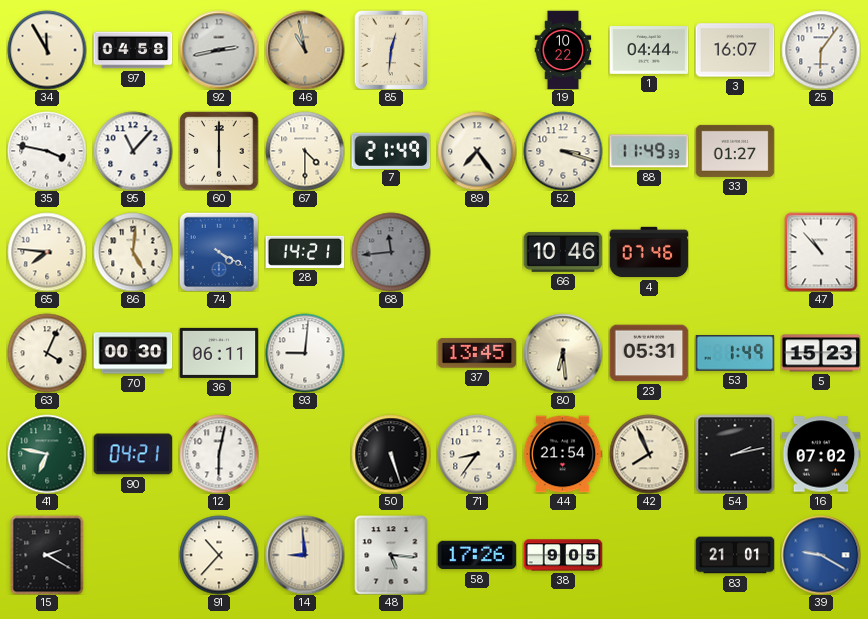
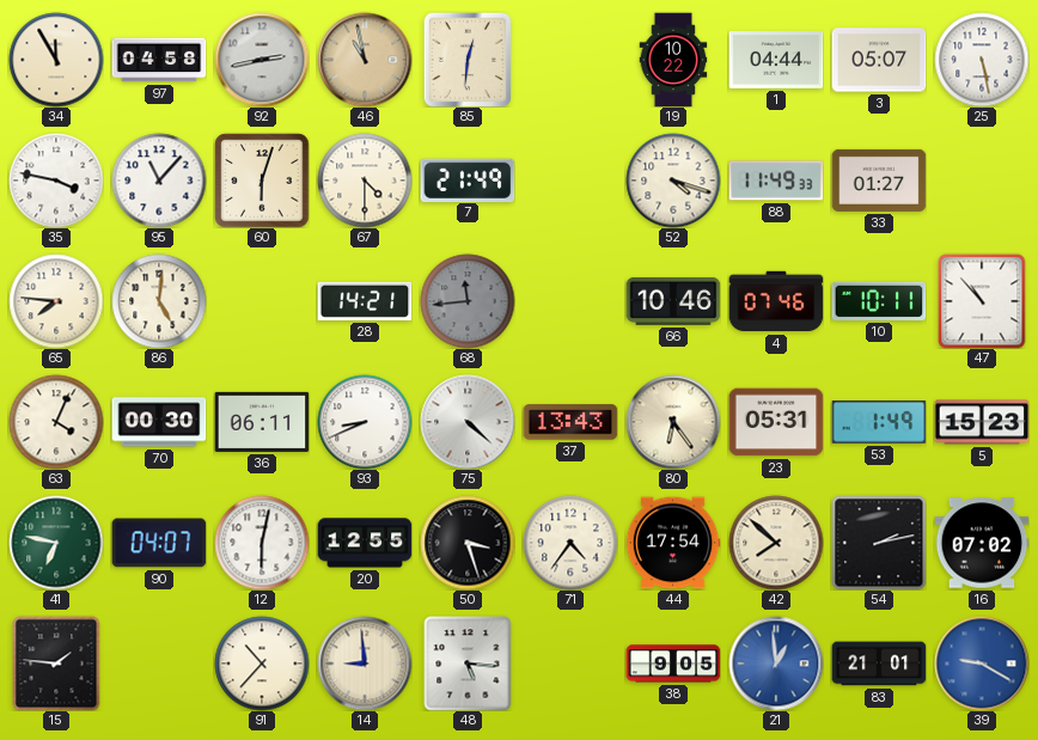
3: 16:07 -> 05:07 (879, 60)
25: 6:06 -> 5:28 (982, 60)
60: 6:00 -> 6:03 (262, 181)
89: 7:24 -> none (477, 151)
52: 3:18 -> 4:18 (673, 181)
74: 4:20 -> none (219, 252)
10: none -> 10:11 (879, 301)
93: 9:01 -> 8:41 (365, 422)
75: none -> 4:22 (468, 422)
37: 13:45 -> 13:43 (570, 422)
80: 6:29 -> 6:24 (673, 422)
90: 04:21 -> 04:07 (159, 543)
20: none -> 12:55 (365, 543)
50: 5:27 -> 3:27 (468, 543)
71: 8:36 -> 4:36 (570, 543)
44: 21:54 -> 17:54 (673, 543)
42: 7:56 -> 7:52 (776, 543)
15: 2:20 -> 1:46 (56, 663)
58: 17:26 -> none (477, 555)
21: none -> 12:59 (776, 663)
